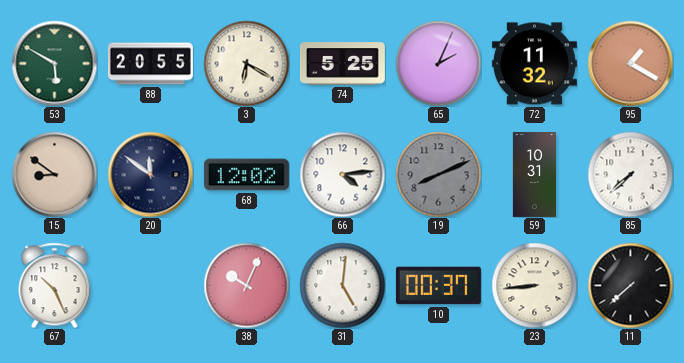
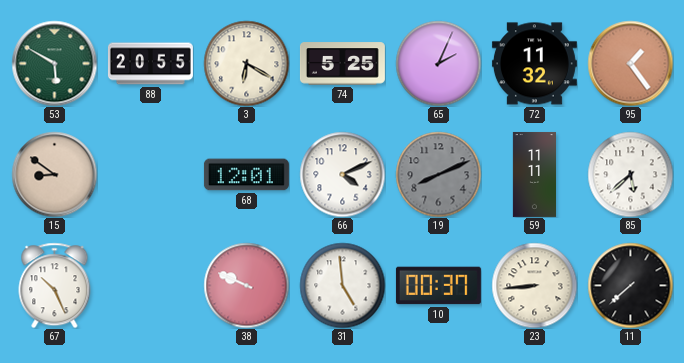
95: 1:20 -> 1:24 (630, 63)
20: 11:51 -> none (150, 174)
68: 12:02 -> 12:01 (246, 175)
66: 4:14 -> 4:11 (342, 174)
59: 10:31 -> 11:11 (534, 174)
85: 7:38 -> 5:38 (630, 174)
38: 10:04 -> 9:49 (246, 285)
31: 5:01 -> 4:59 (342, 285)
